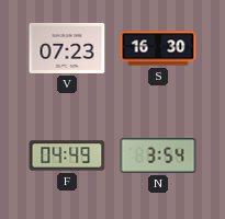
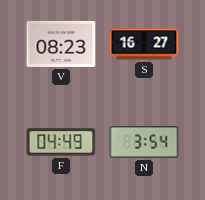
V: 07:23 -> 08:23 (61, 44)
S: 16:30 -> 16:27 (144, 44)
